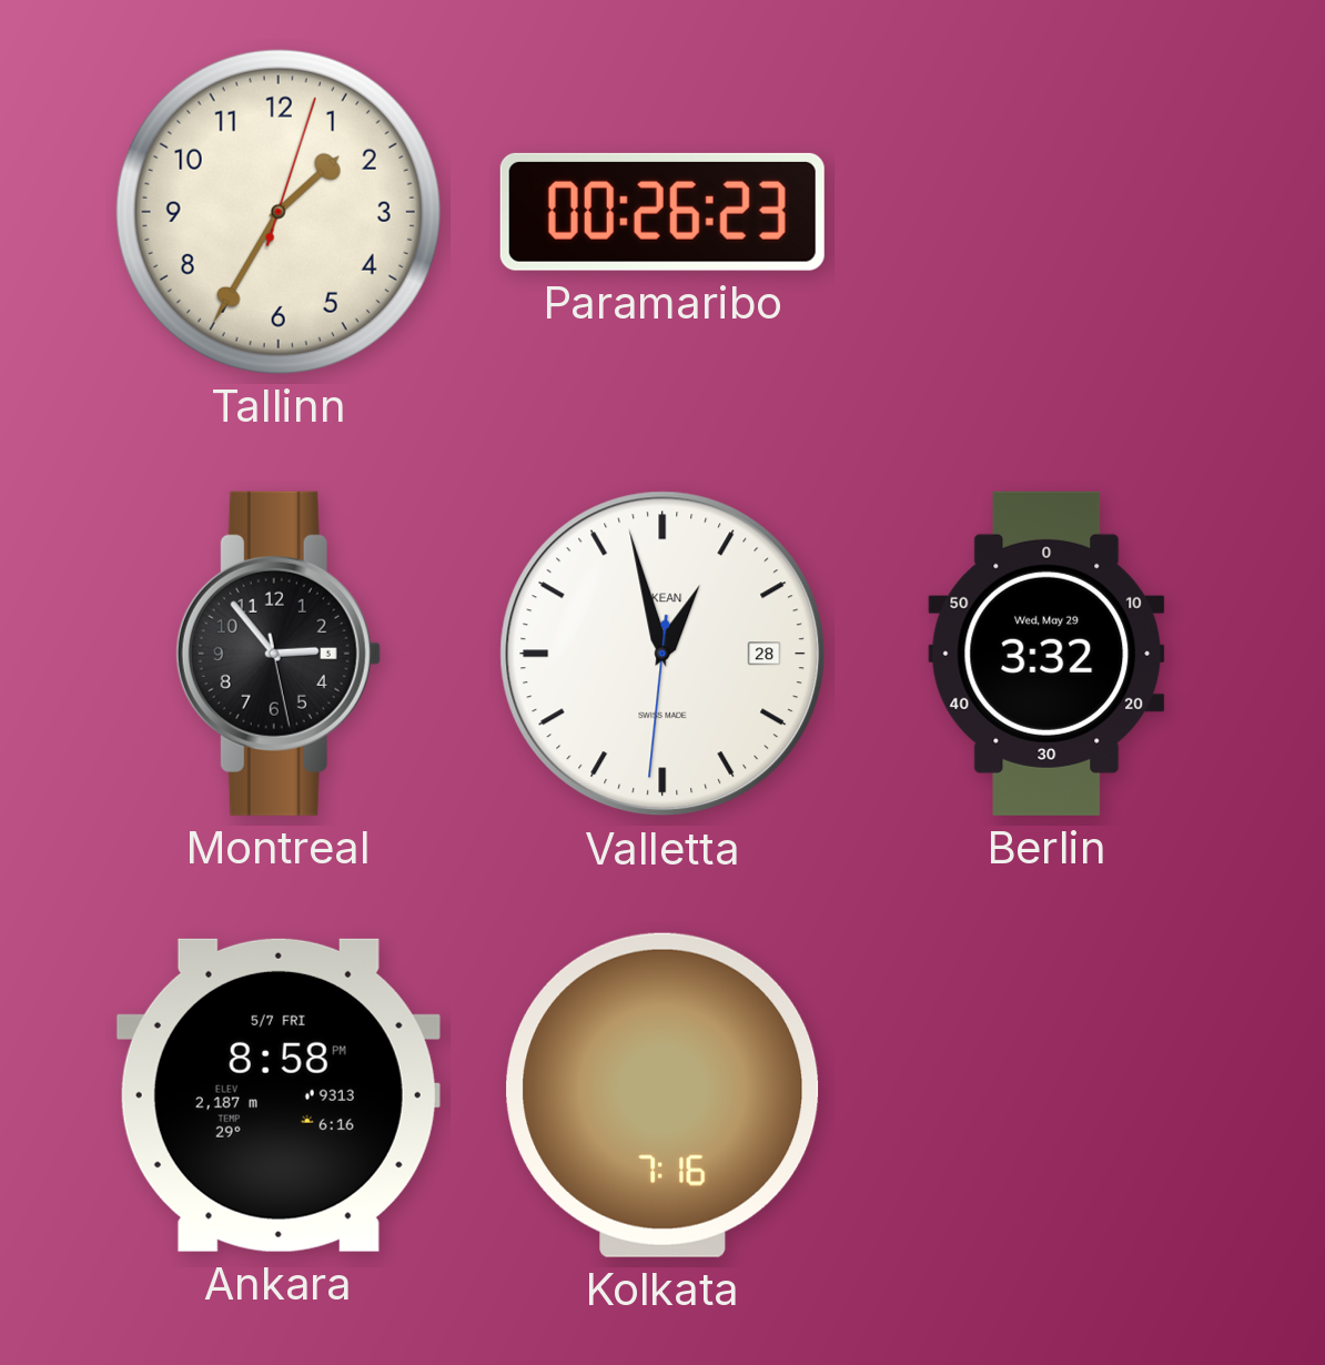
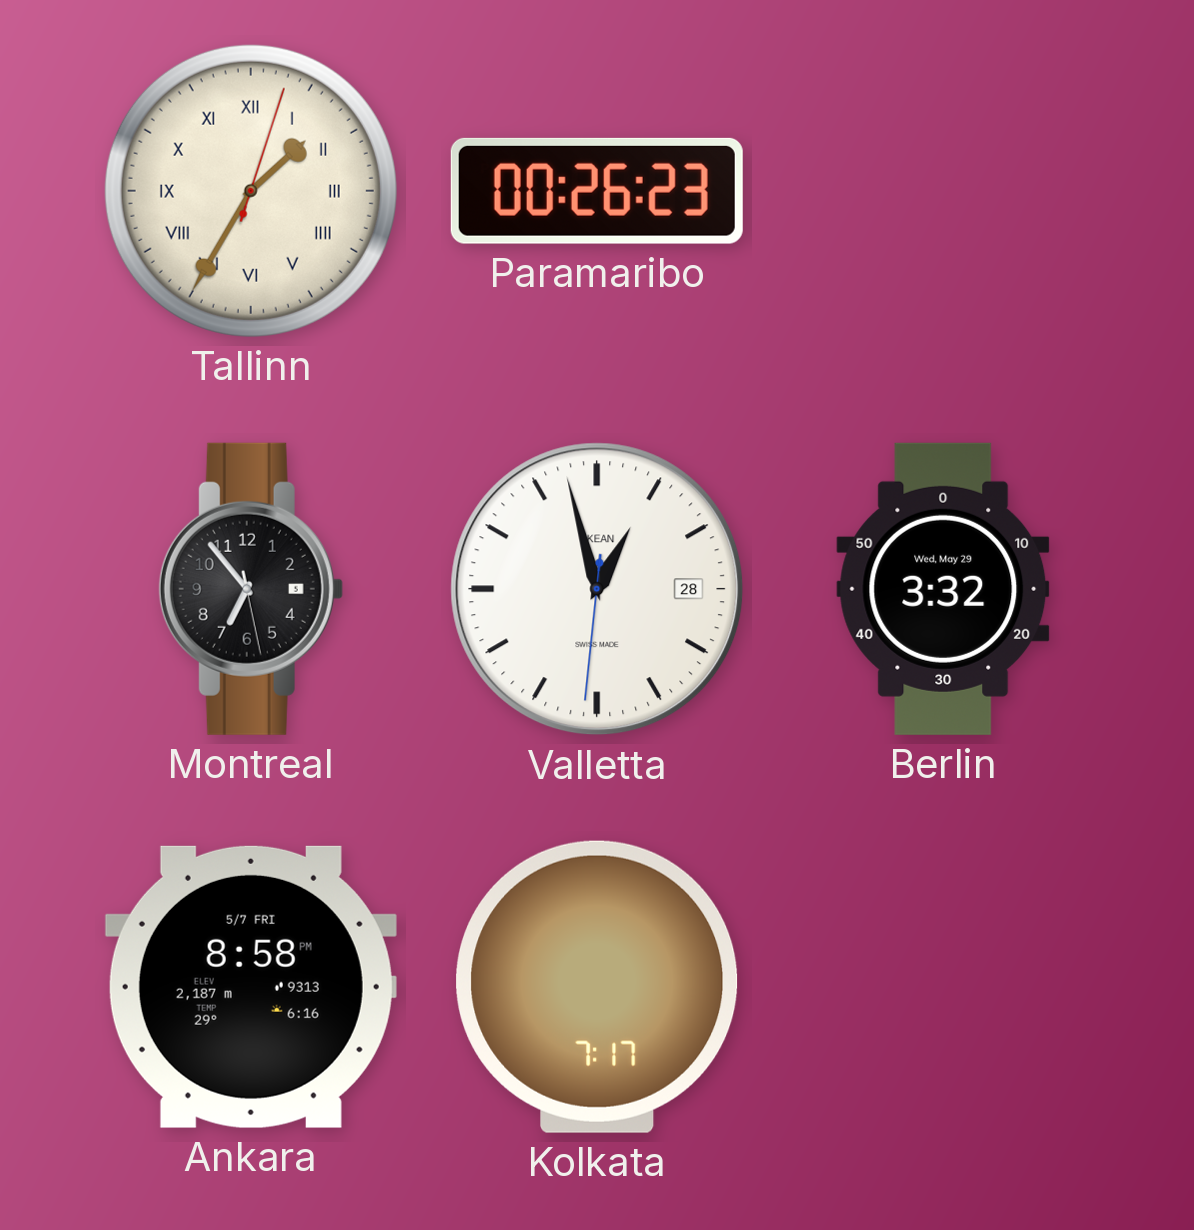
Tallinn numerals: Arabic -> Roman (251, 191)
Montreal: 2:53 -> 6:53 (251, 589)
Kolkata: 7:16 -> 7:17 (597, 987)
